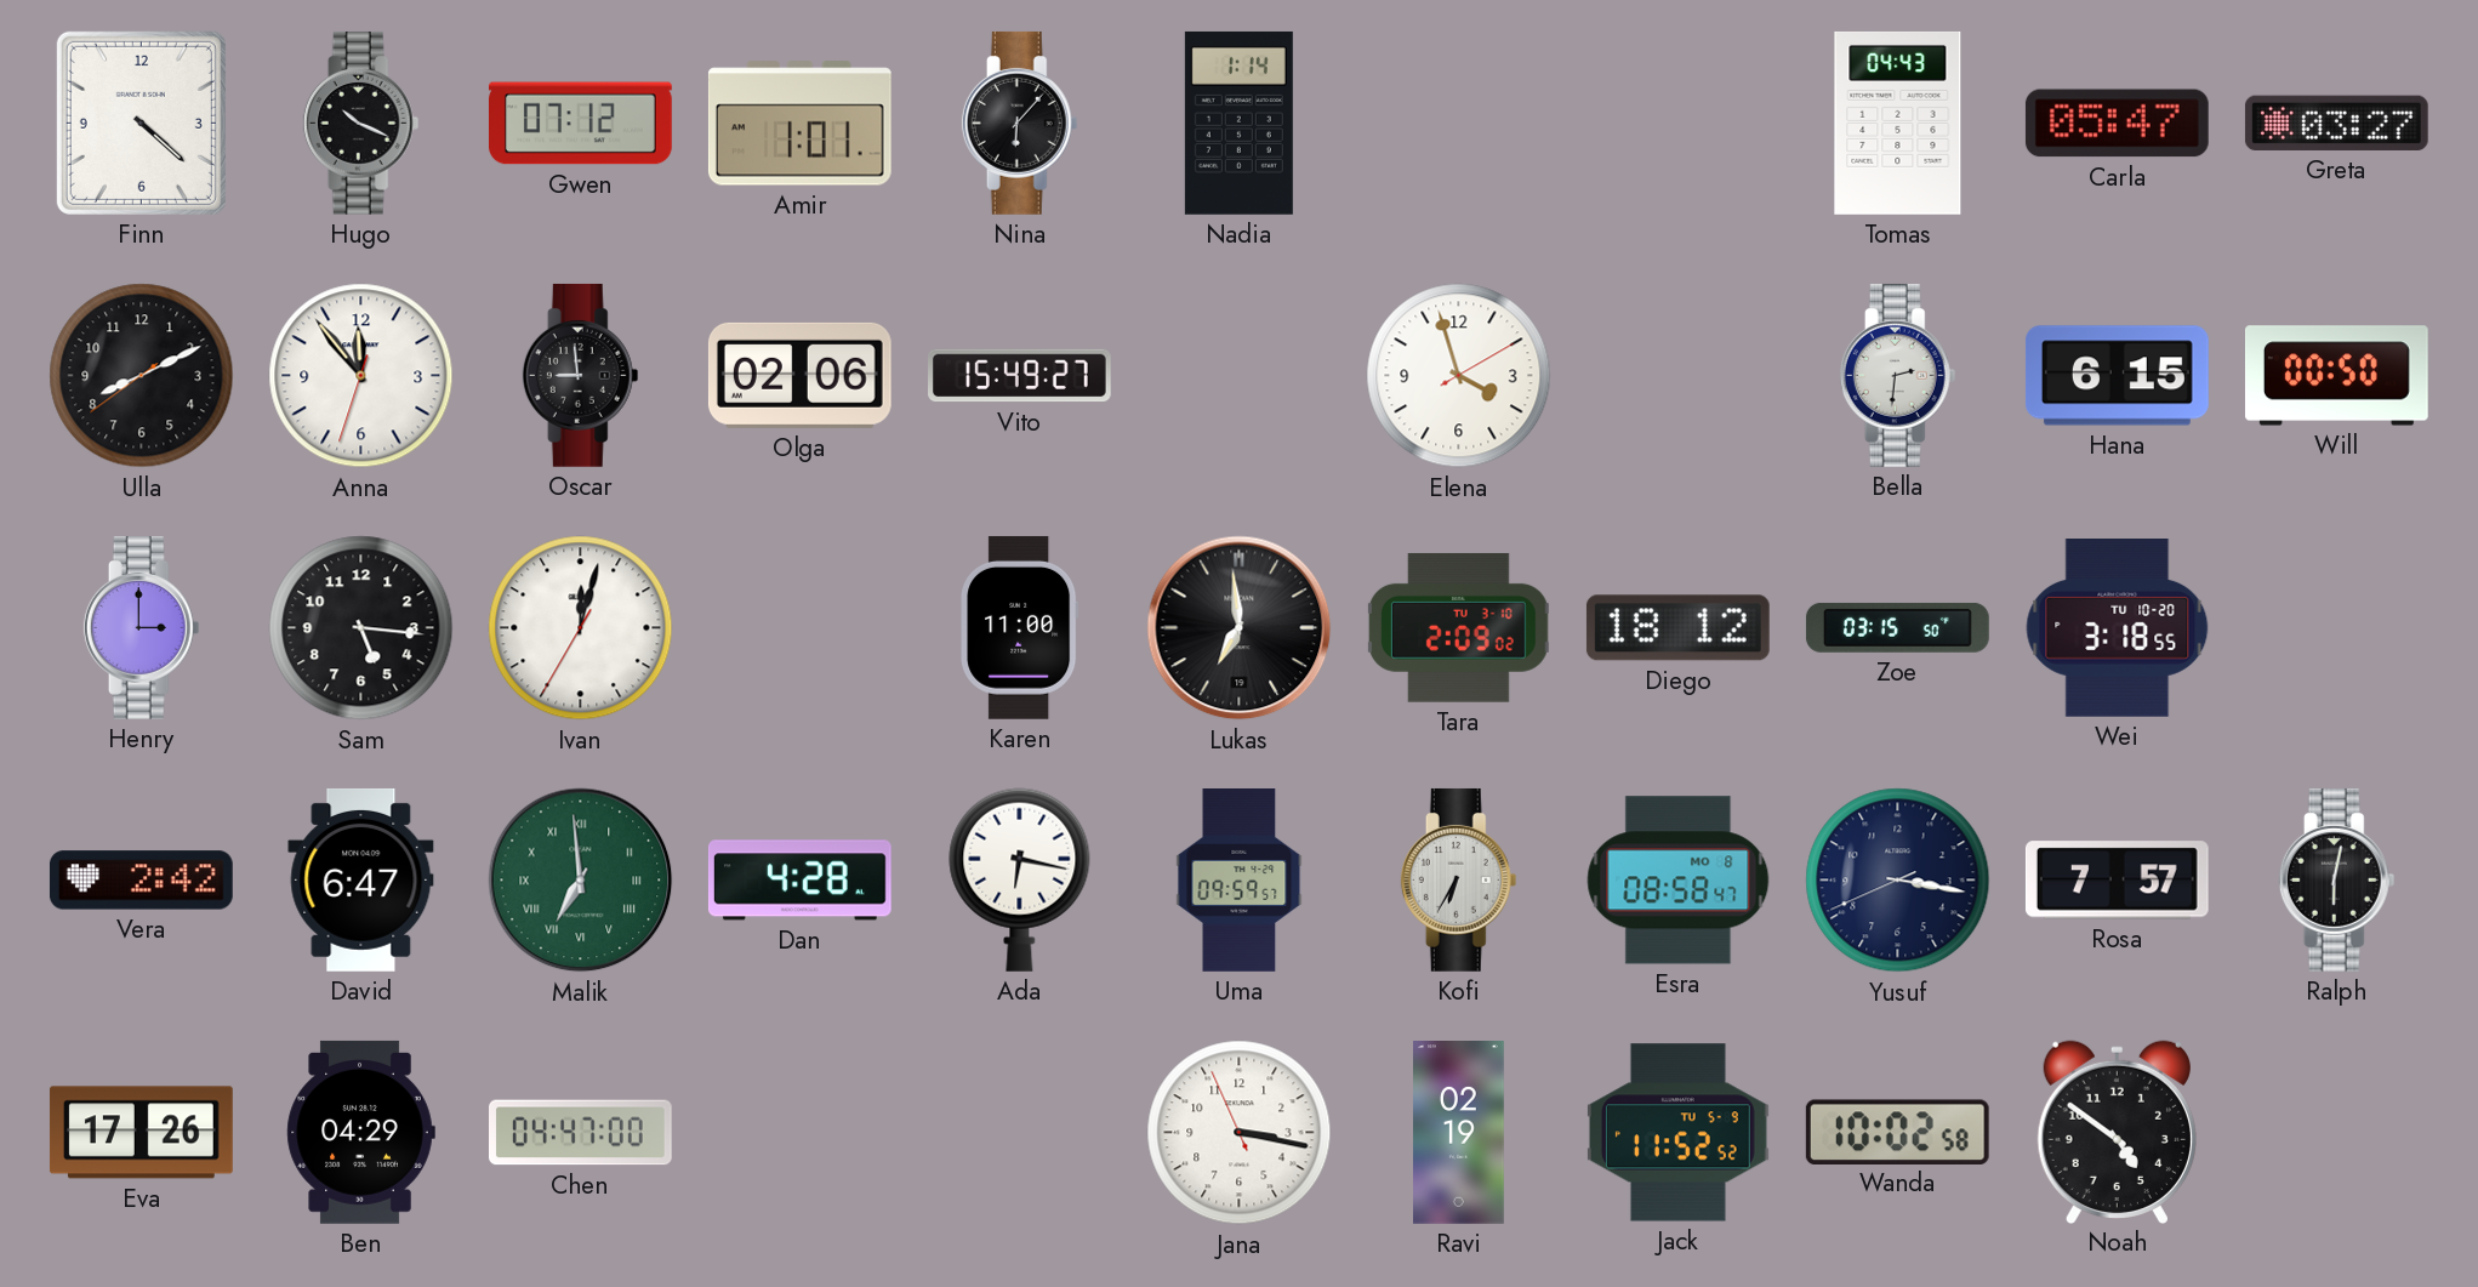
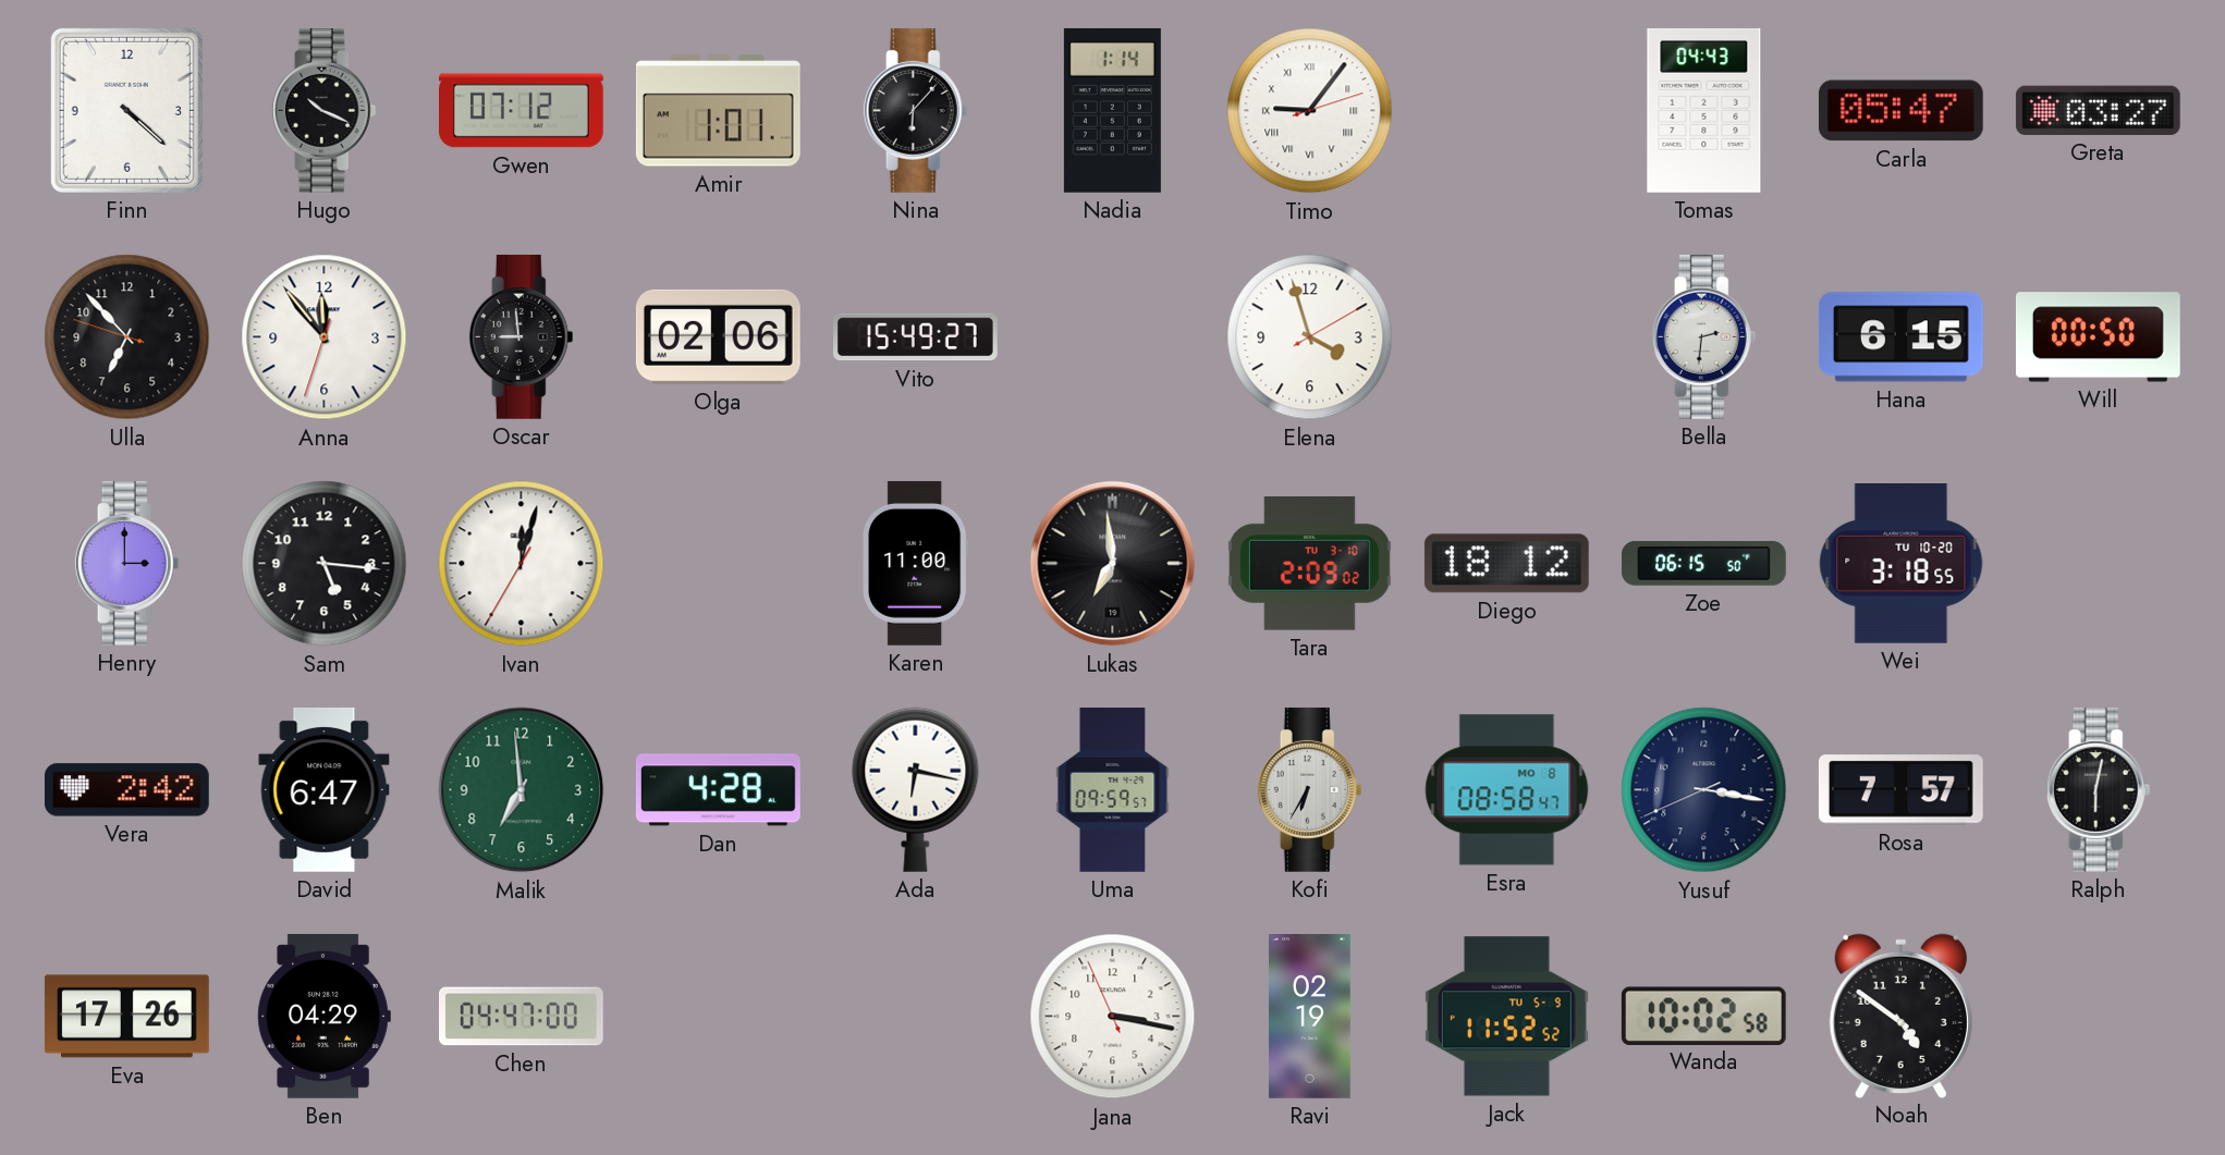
Timo: none -> 9:06 (1310, 111)
Ulla: 8:10 -> 6:52 (127, 337)
Zoe: 03:15 -> 06:15 (1703, 563)
Malik numerals: Roman -> Arabic (522, 790)
